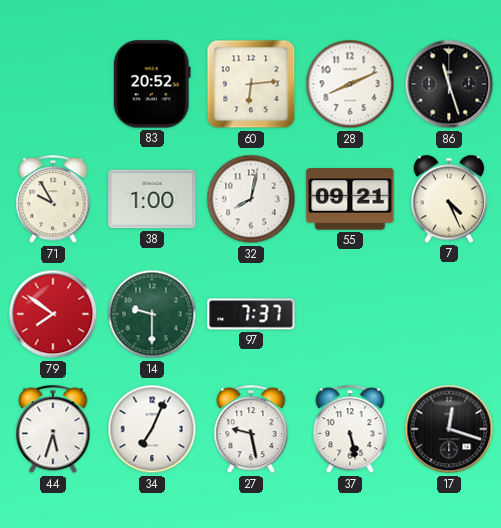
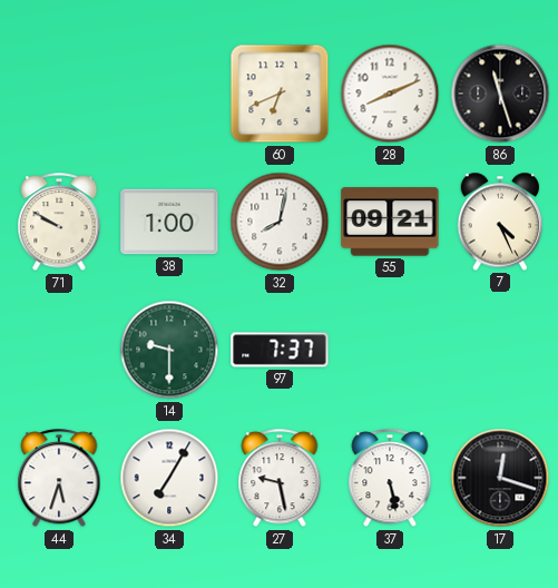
83: 20:52 -> none (152, 84)
60: 6:14 -> 6:41 (280, 94)
71: 9:55 -> 9:50 (59, 223)
79: 7:51 -> none (53, 314)
34: 7:04 -> 7:05 (169, 478)
